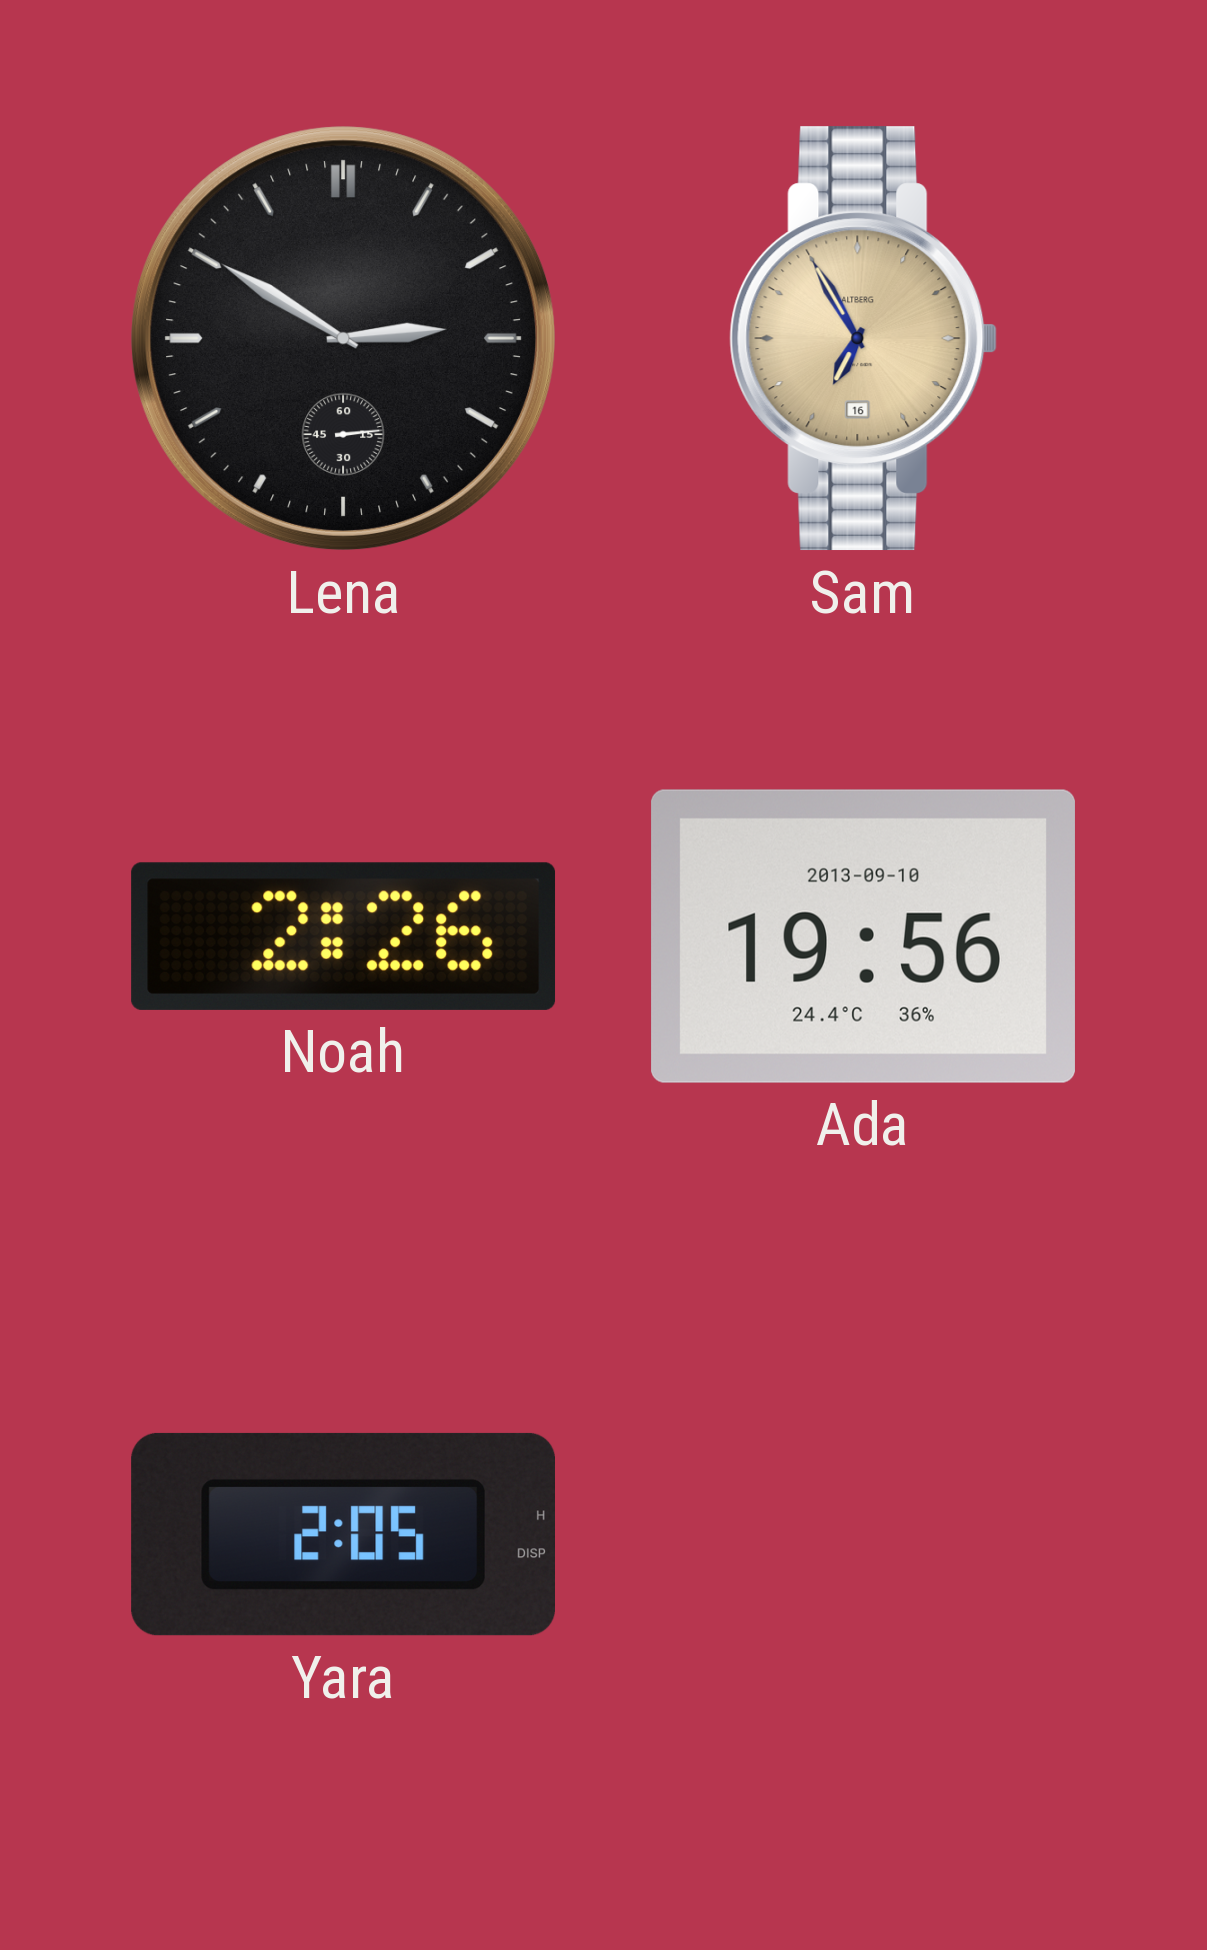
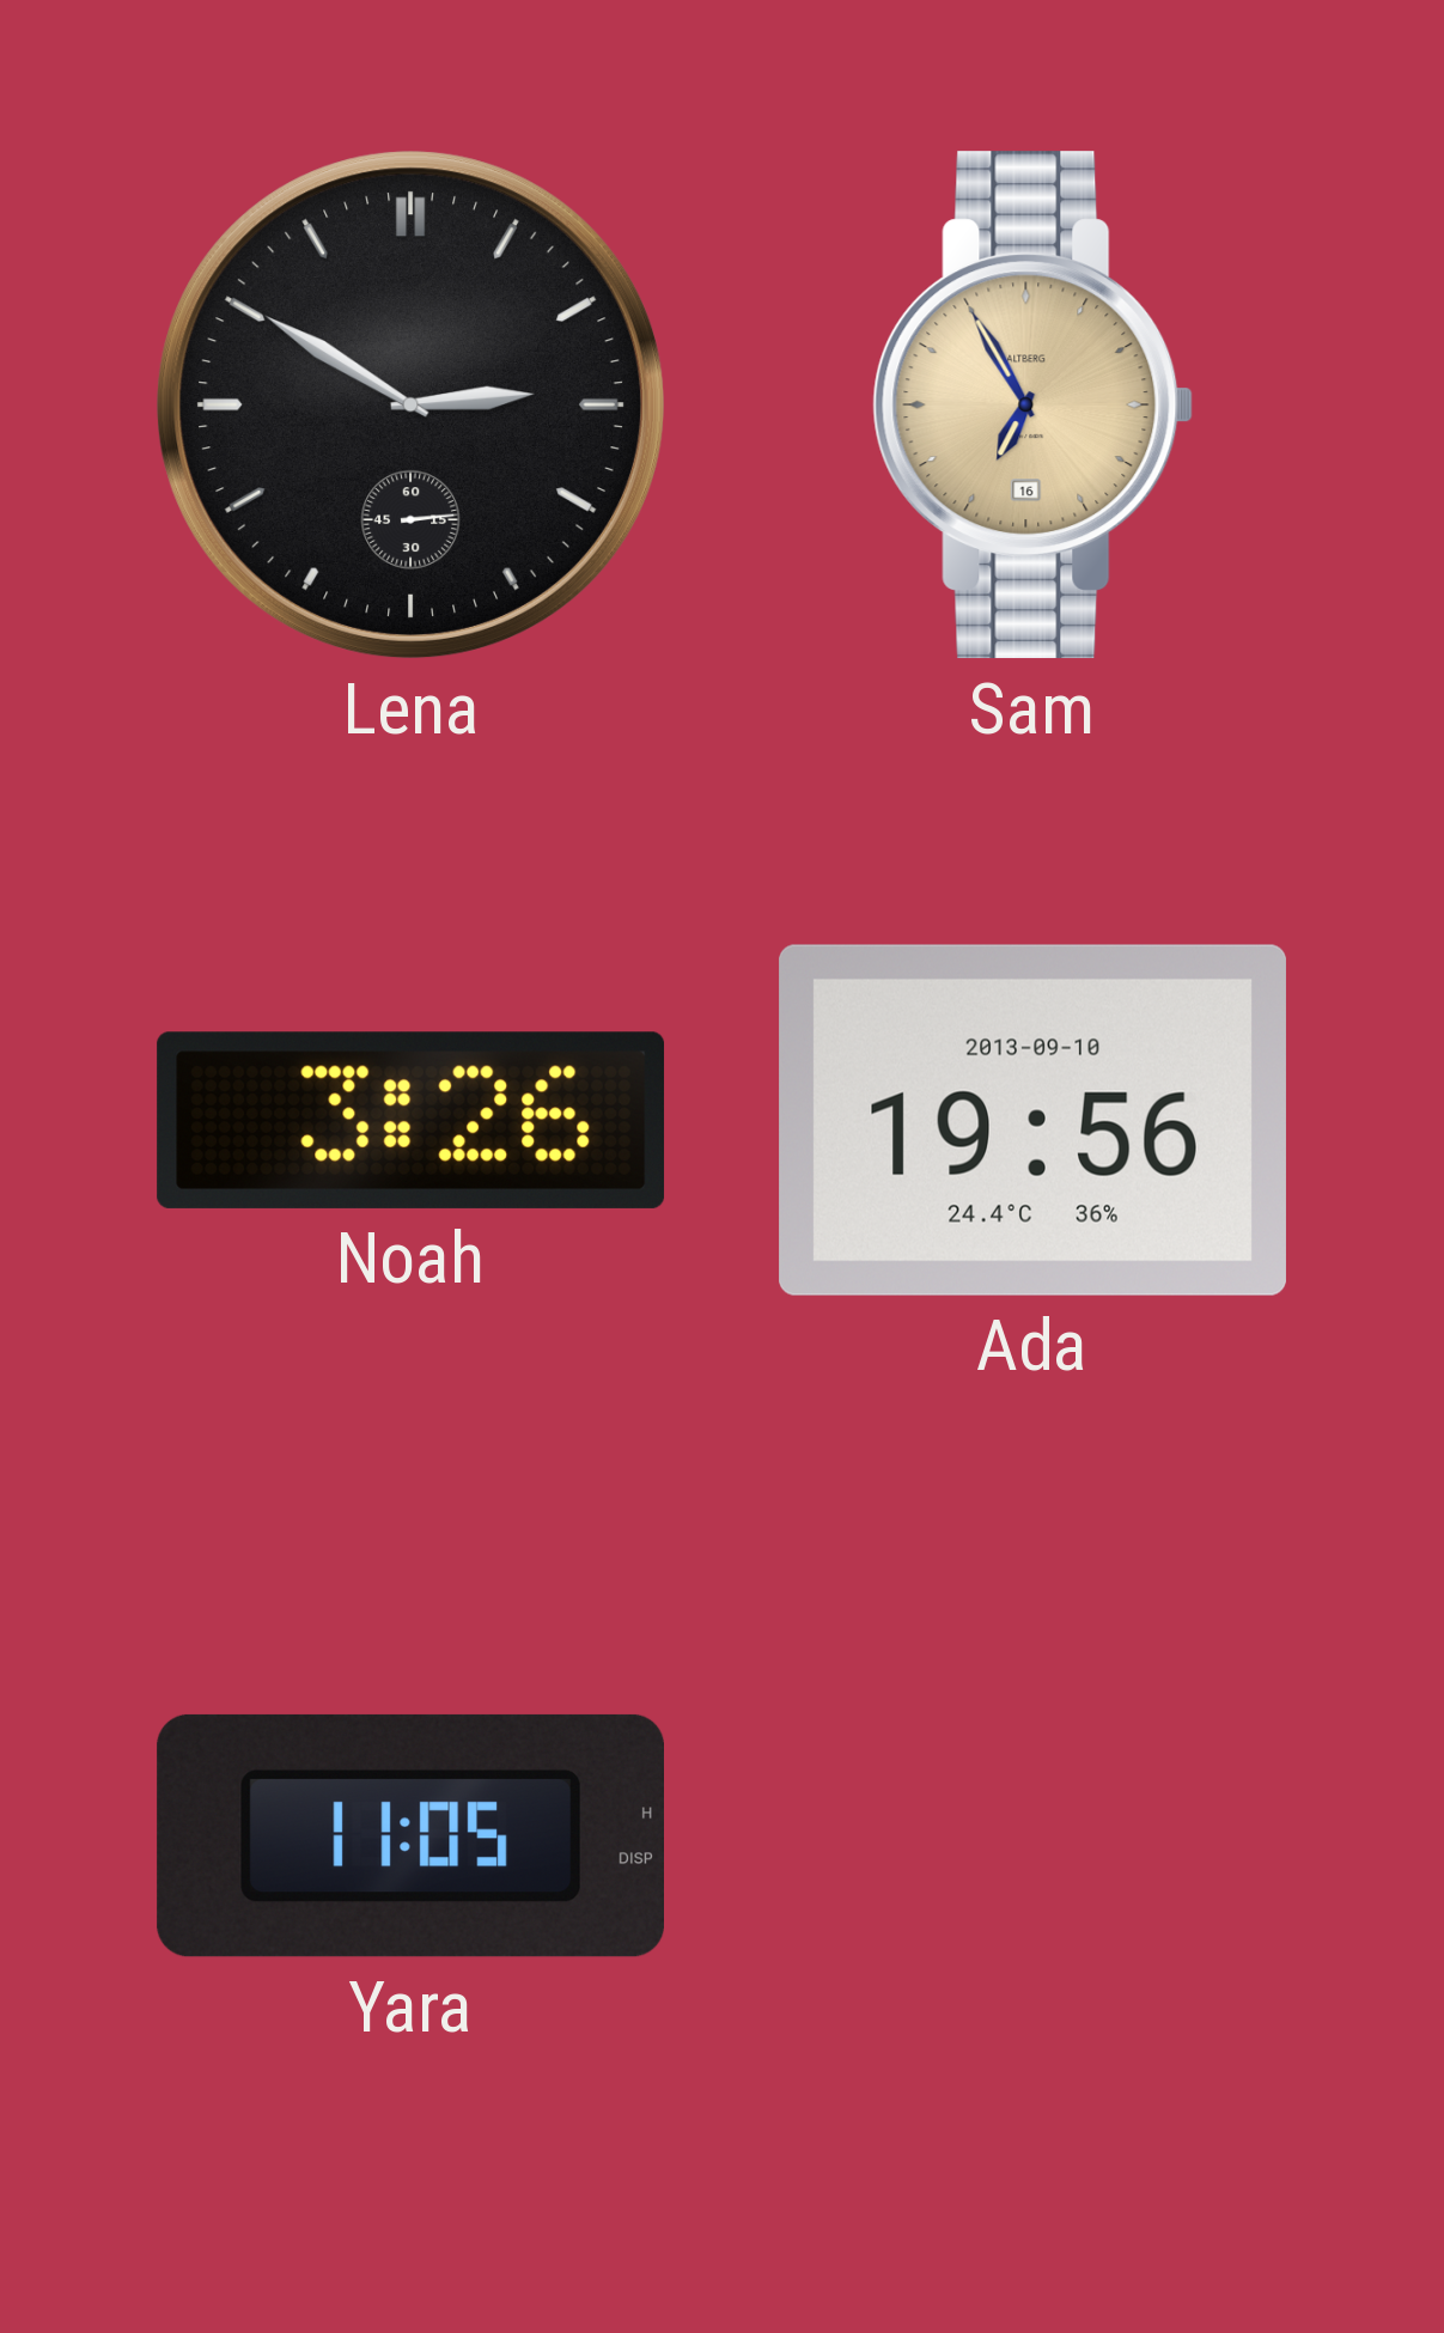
Noah: 2:26 -> 3:26 (412, 1120)
Yara: 2:05 -> 11:05 (410, 1835)
